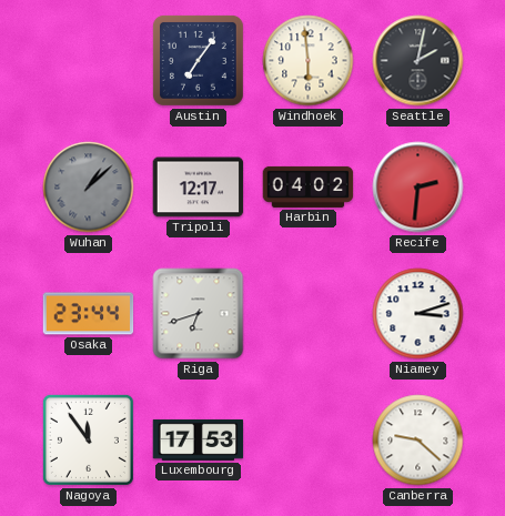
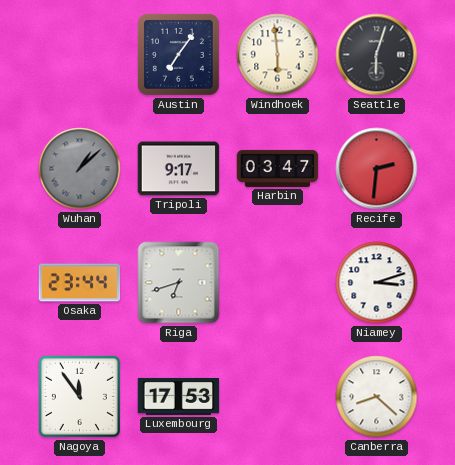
Seattle: 2:02 -> 6:03 (377, 55)
Tripoli: 12:17 -> 9:17 (179, 169)
Harbin: 04:02 -> 03:47 (278, 168)
Canberra: 9:22 -> 8:22 (377, 397)
